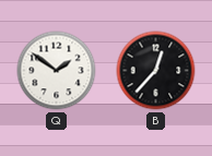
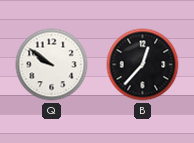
Q: 1:51 -> 9:51 (52, 65)
